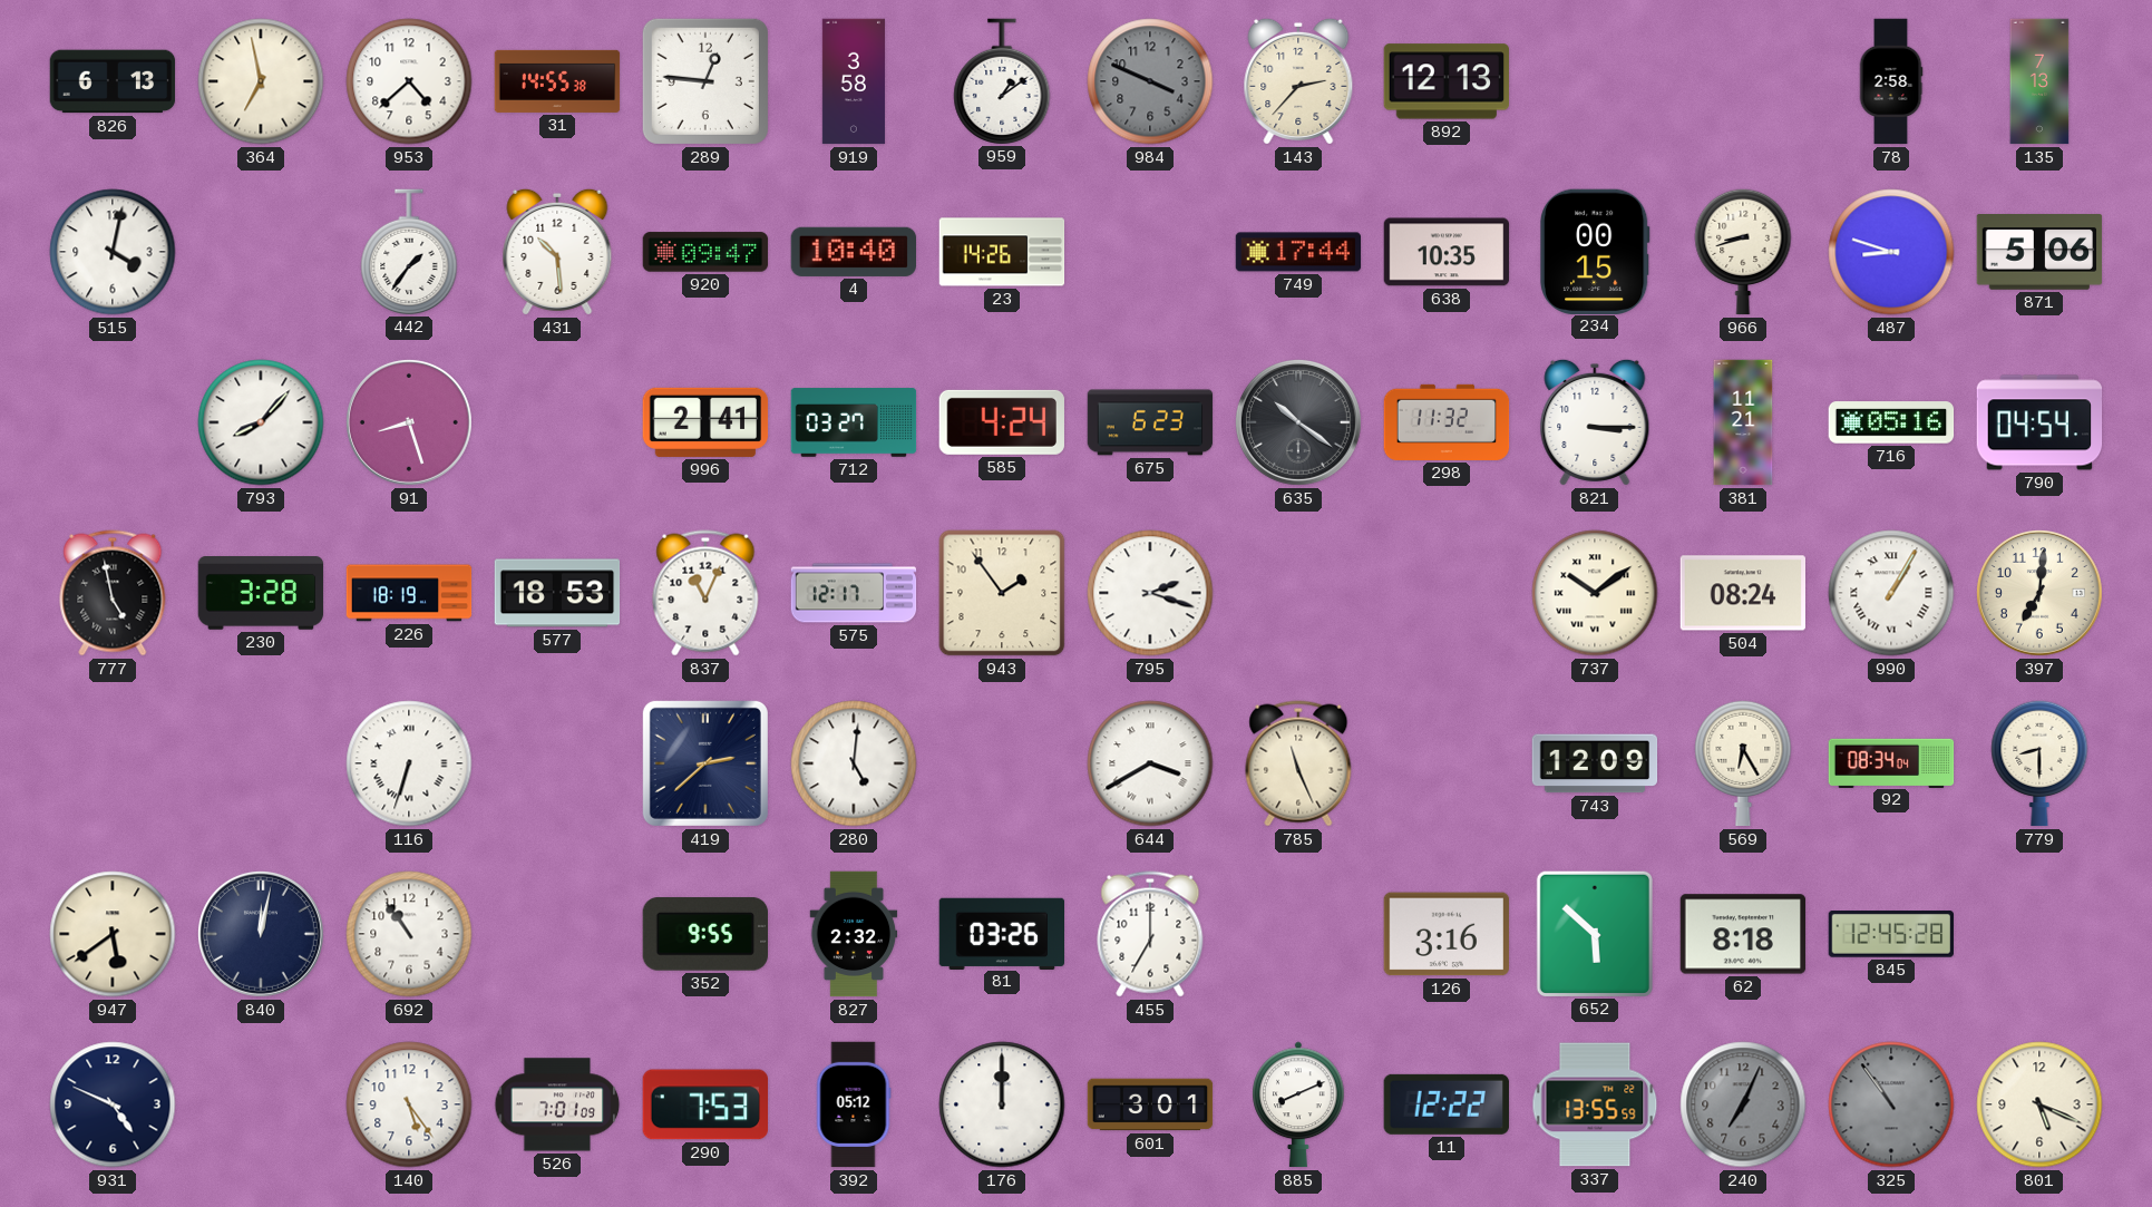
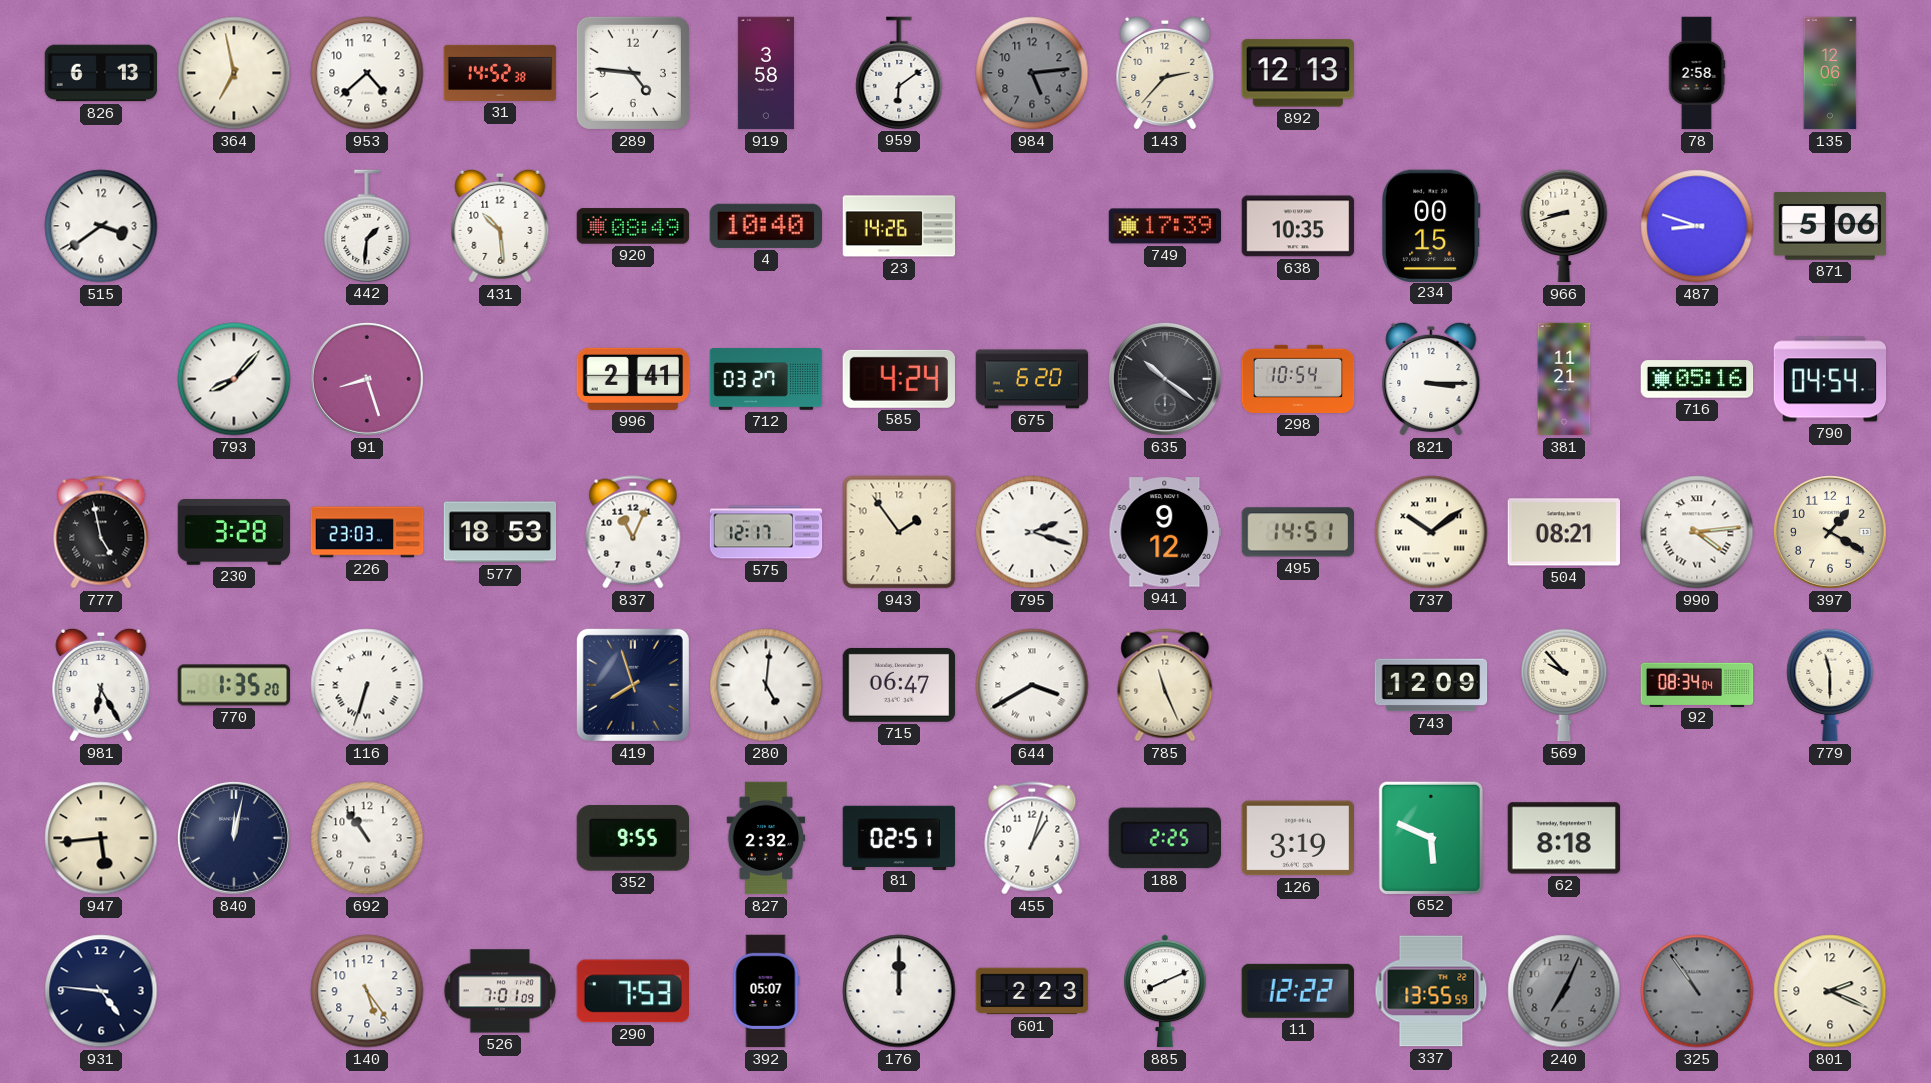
31: 14:55 -> 14:52 (500, 73)
289: 12:46 -> 4:46 (633, 73)
959: 1:09 -> 6:09 (899, 73)
984: 3:49 -> 5:14 (1032, 73)
135: 7:13 -> 12:06 (1830, 73)
515: 4:02 -> 3:39 (101, 226)
442: 1:36 -> 1:31 (367, 226)
920: 09:47 -> 08:49 (633, 226)
749: 17:44 -> 17:39 (1165, 226)
675: 6:23 -> 6:20 (1032, 379)
298: 11:32 -> 10:54 (1298, 379)
226: 18:19 -> 23:03 (367, 532)
941: none -> 9:12 (1165, 532)
495: none -> 14:51 (1298, 532)
504: 08:24 -> 08:21 (1563, 532)
990: 1:05 -> 4:14 (1697, 532)
397: 7:01 -> 1:20 (1830, 532)
981: none -> 6:25 (101, 685)
770: none -> 1:35 (234, 685)
419: 2:38 -> 7:57 (633, 685)
715: none -> 06:47 (899, 685)
569: 6:25 -> 9:53 (1564, 685)
779: 8:30 -> 11:30 (1830, 685)
947: 5:39 -> 5:44 (101, 838)
81: 03:26 -> 02:51 (899, 837)
455: 7:00 -> 1:03 (1032, 838)
188: none -> 2:25 (1164, 838)
126: 3:16 -> 3:19 (1297, 838)
652: 5:52 -> 5:49 (1431, 837)
845: 12:45 -> none (1890, 935)
931: 4:49 -> 4:46 (101, 991)
392: 05:12 -> 05:07 (766, 991)
601: 3:01 -> 2:23 (1032, 991)
801: 5:19 -> 2:19 (1830, 991)
